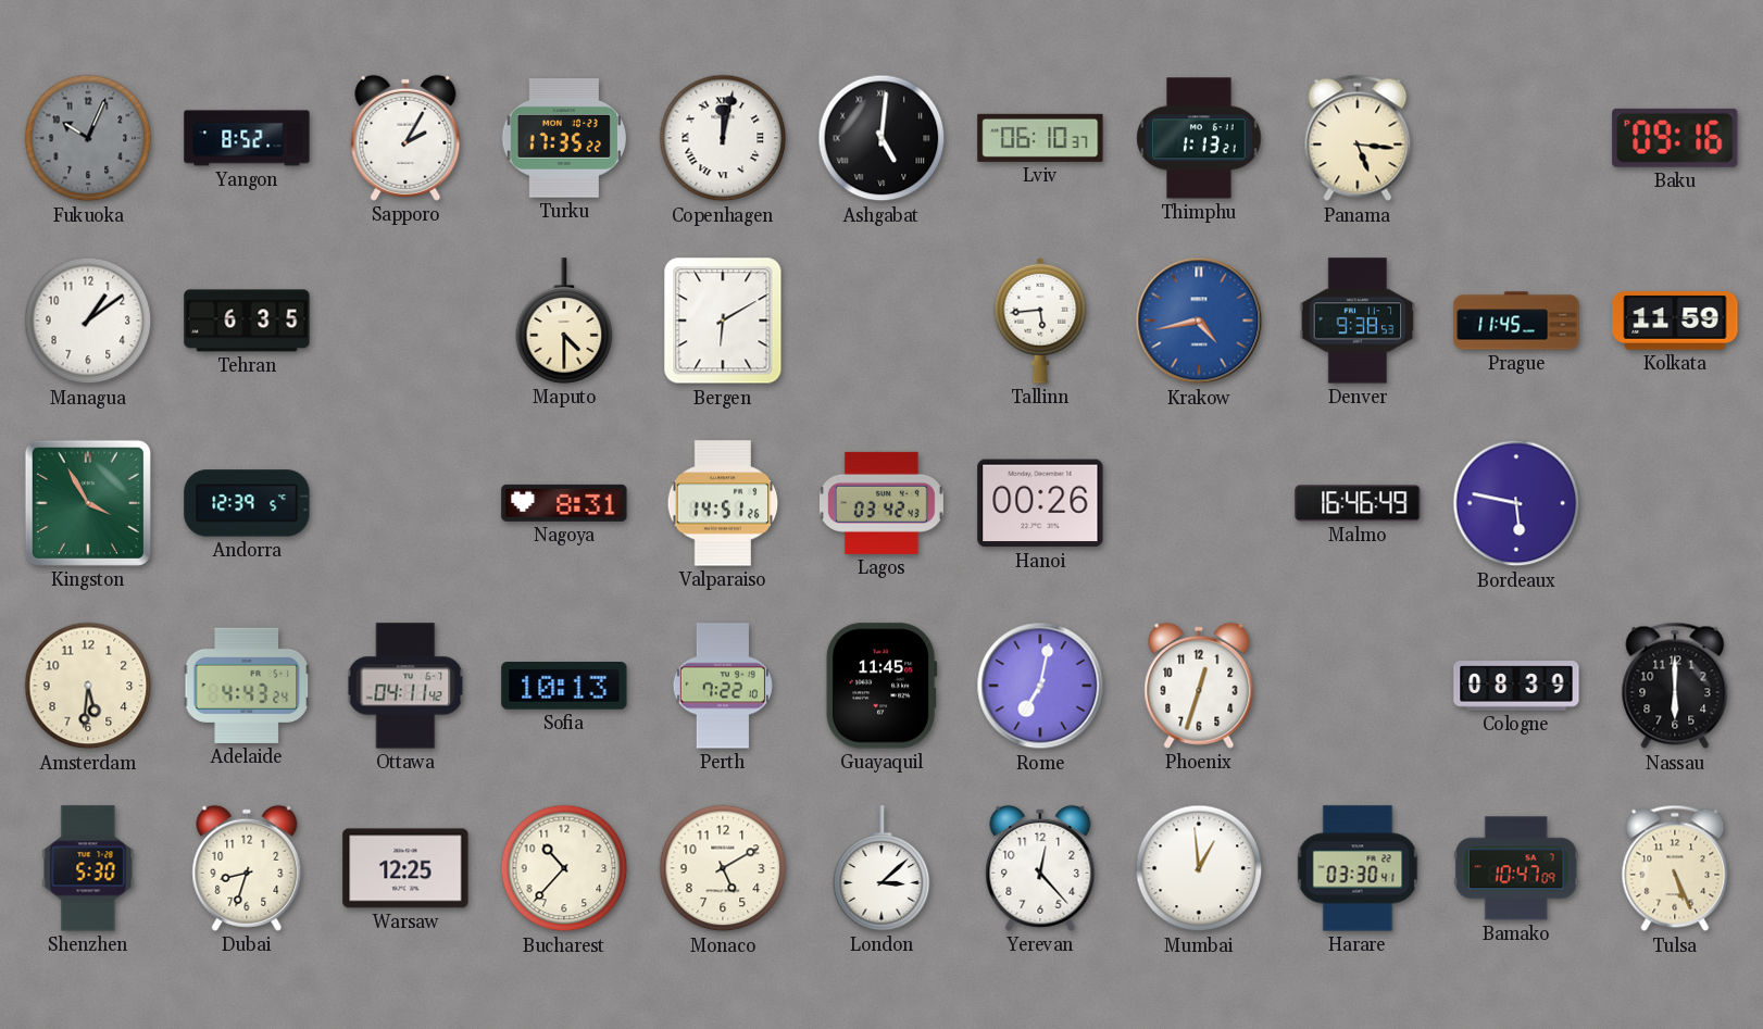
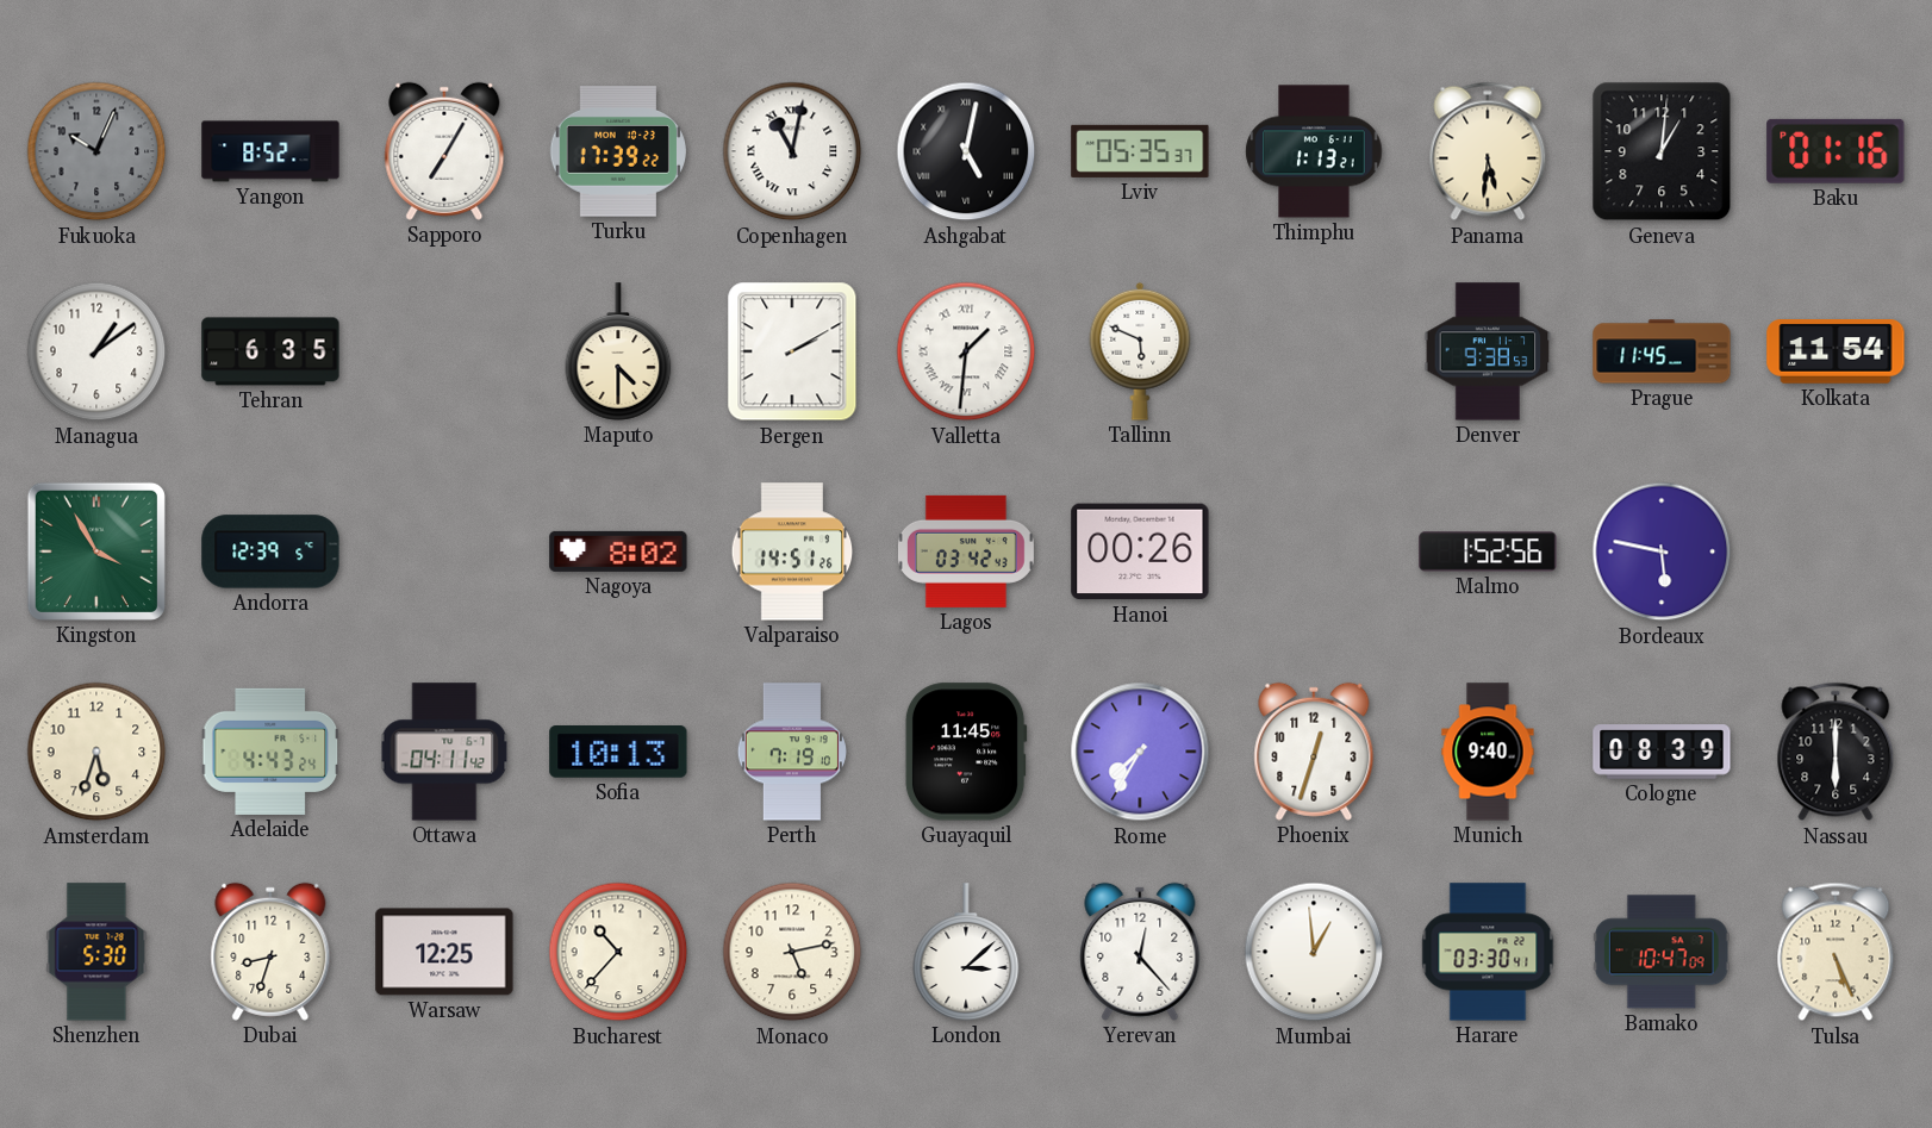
Sapporo: 2:05 -> 7:05 (444, 151)
Turku: 17:35 -> 17:39 (617, 152)
Copenhagen: 12:02 -> 11:02 (792, 151)
Ashgabat: 5:01 -> 5:02 (966, 151)
Lviv: 06:10 -> 05:35 (1140, 151)
Panama: 5:16 -> 5:31 (1488, 151)
Geneva: none -> 1:01 (1662, 151)
Baku: 09:16 -> 01:16 (1836, 151)
Bergen: 6:10 -> 2:10 (792, 351)
Valletta: none -> 1:31 (966, 351)
Tallinn: 5:44 -> 5:49 (1140, 351)
Krakow: 4:43 -> none (1199, 321)
Kolkata: 11:59 -> 11:54 (1836, 351)
Nagoya: 8:31 -> 8:02 (618, 551)
Malmo: 16:46 -> 1:52 (1488, 551)
Amsterdam: 5:31 -> 5:33 (96, 752)
Perth: 7:22 -> 7:19 (792, 752)
Rome: 7:02 -> 7:35 (1140, 752)
Munich: none -> 9:40 (1488, 752)
Monaco: 5:10 -> 5:13 (792, 952)
